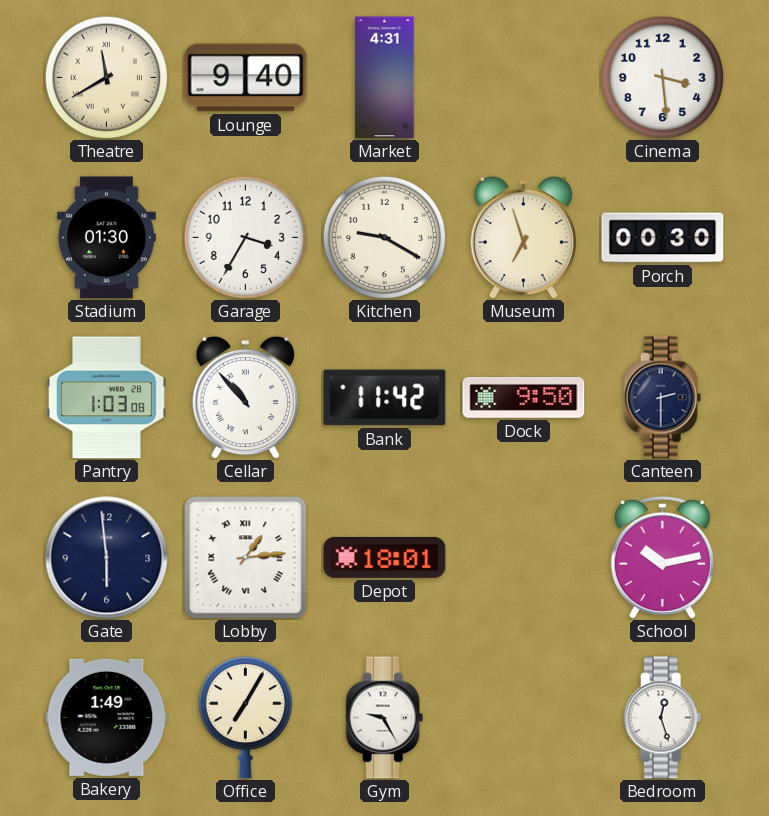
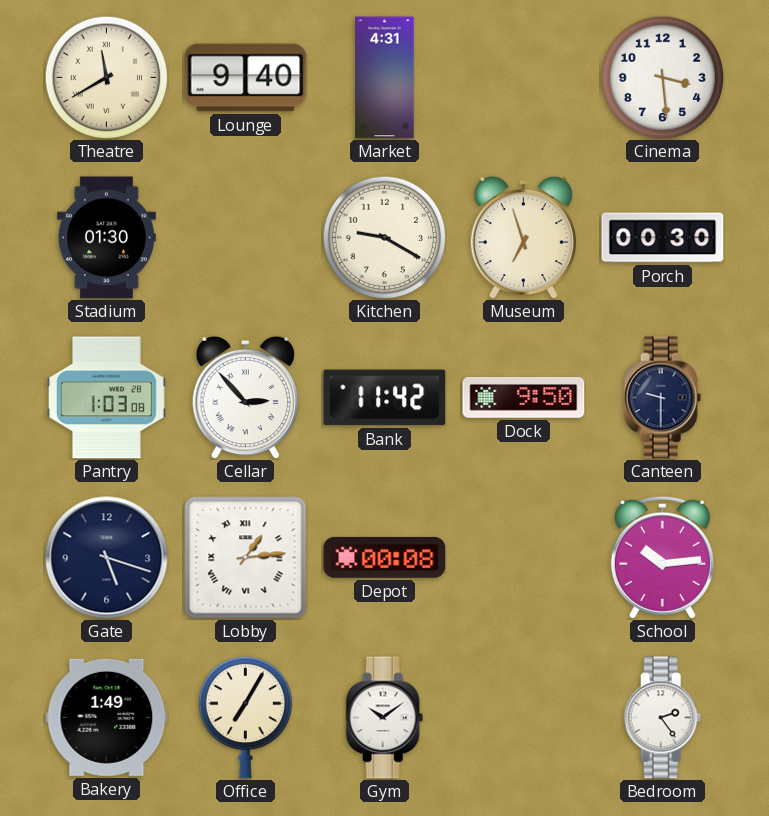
Garage: 3:35 -> none (245, 237)
Cellar: 10:53 -> 2:53 (245, 397)
Canteen: 2:30 -> 9:30 (663, 398)
Gate: 5:59 -> 5:18 (107, 558)
Depot: 18:01 -> 00:08 (385, 557)
School: 10:13 -> 10:14 (662, 557)
Gym: 9:25 -> 10:09 (385, 718)
Bedroom: 12:27 -> 2:24 (663, 718)
